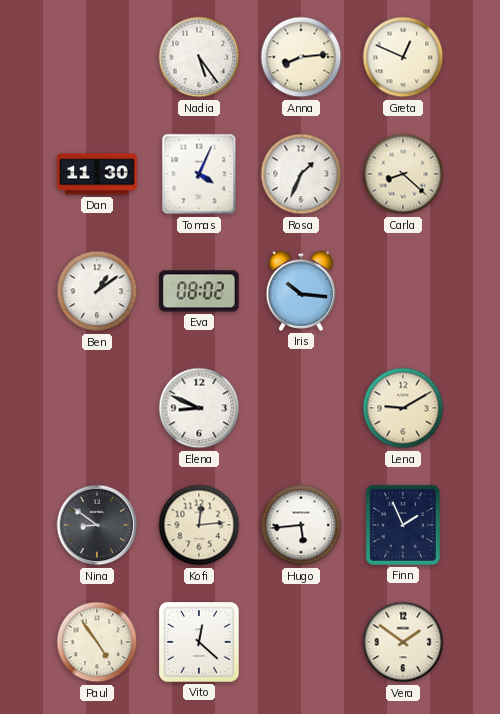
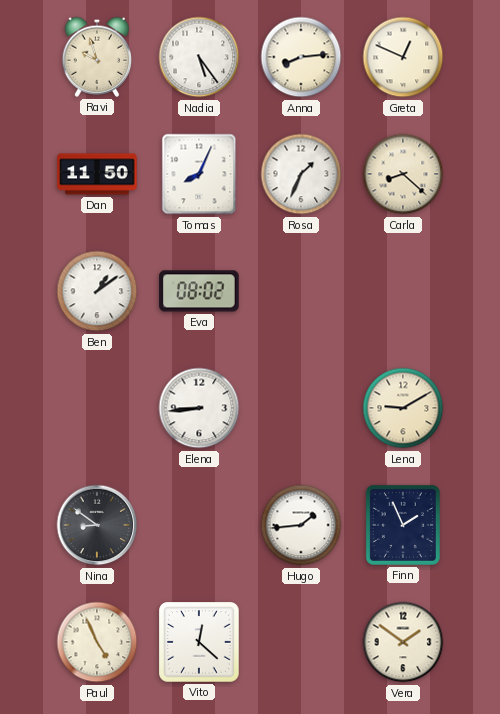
Ravi: none -> 9:57 (96, 57)
Dan: 11:30 -> 11:50 (97, 174)
Tomas: 4:04 -> 8:04 (199, 174)
Iris: 10:16 -> none (300, 291)
Elena: 8:49 -> 8:44 (199, 408)
Kofi: 12:14 -> none (199, 525)
Hugo: 5:44 -> 1:44 (301, 525)
Paul: 4:54 -> 4:56 (97, 642)
